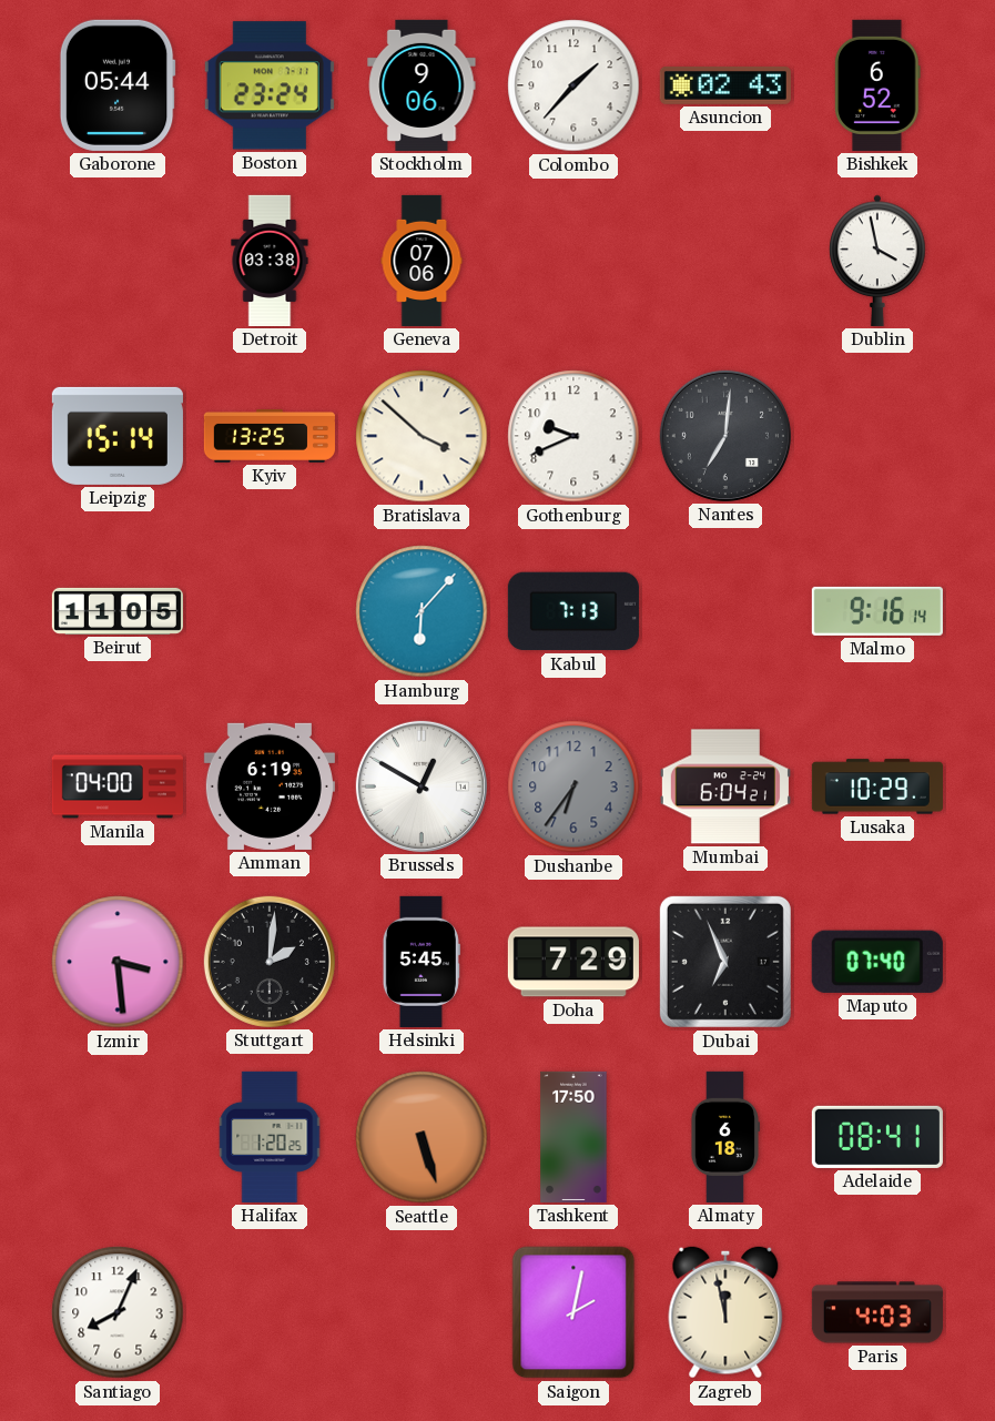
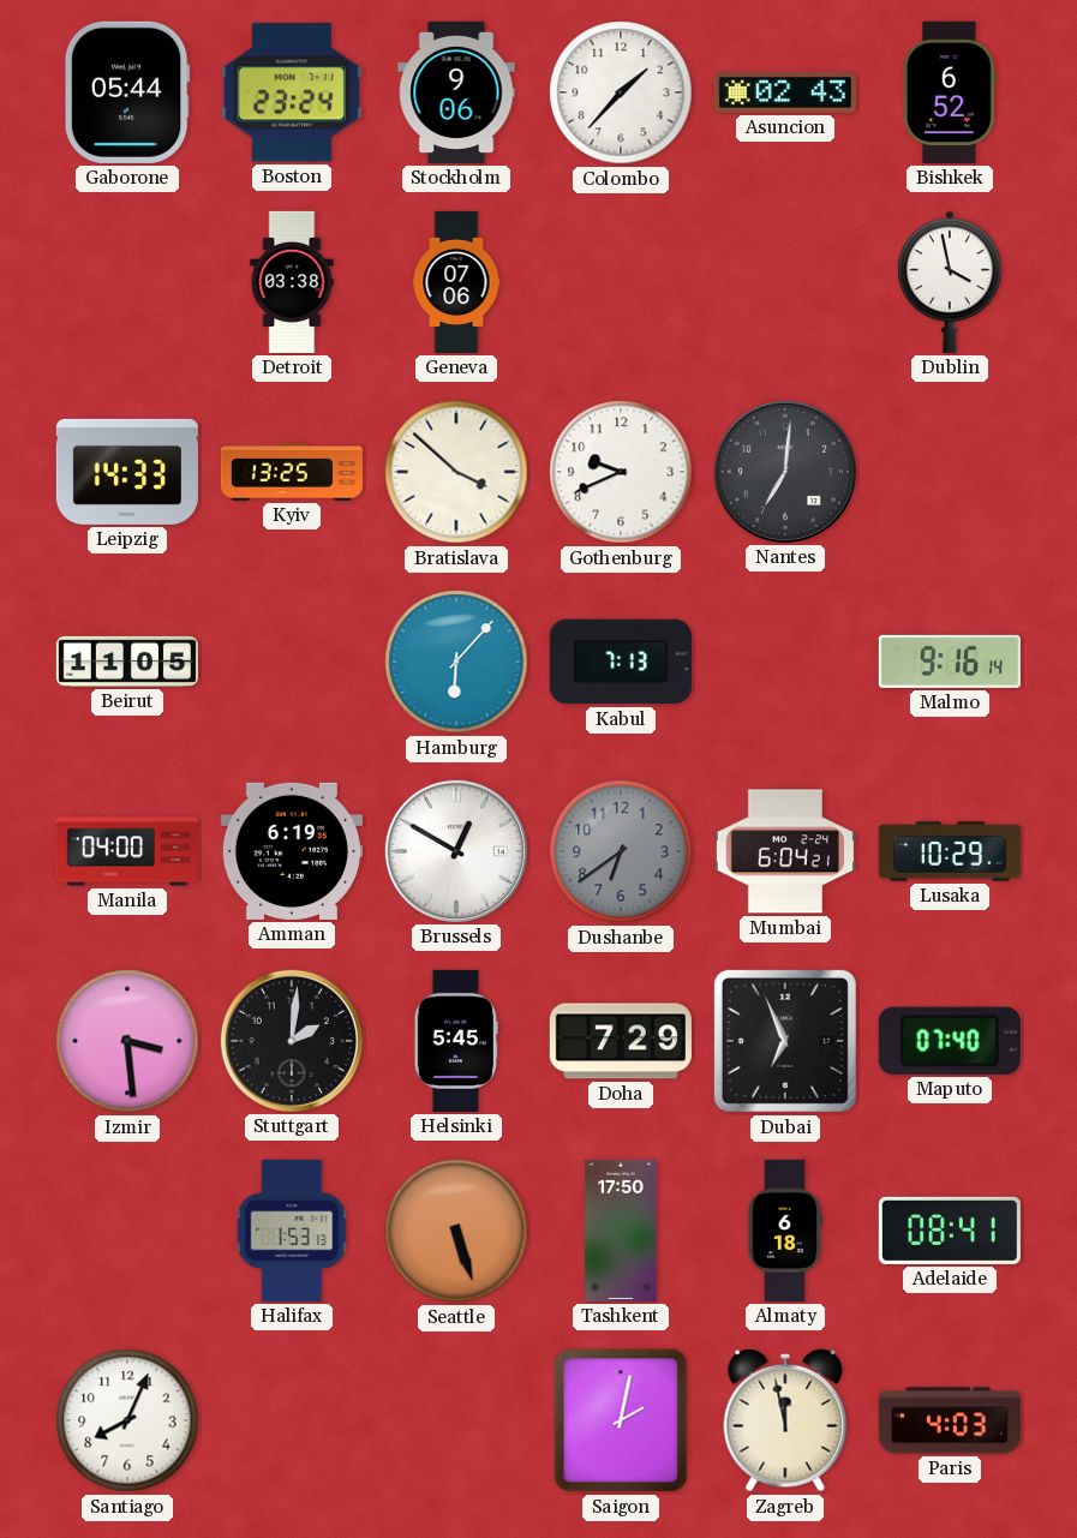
Leipzig: 15:14 -> 14:33 (127, 472)
Dushanbe: 6:36 -> 6:39 (621, 851)
Halifax: 1:20 -> 1:53 (292, 1231)
